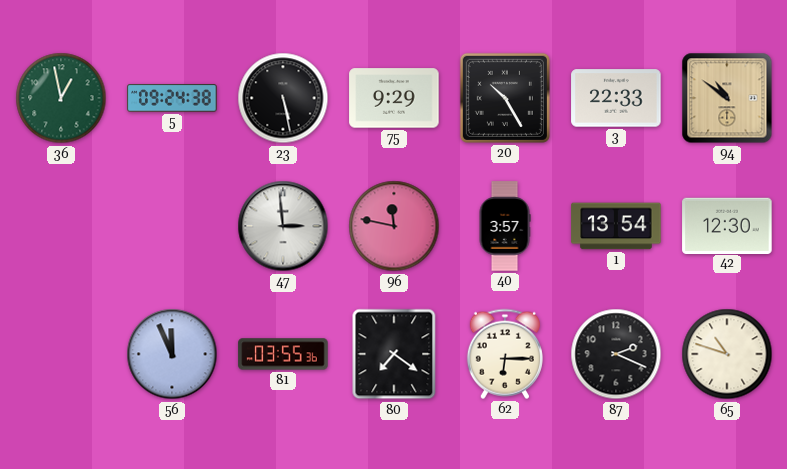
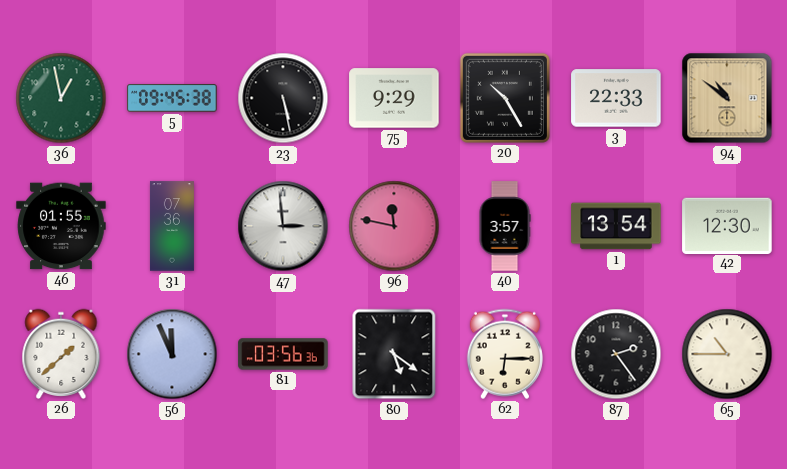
5: 09:24 -> 09:45 (172, 98)
46: none -> 01:55 (61, 226)
31: none -> 07:36 (172, 226)
26: none -> 1:38 (61, 354)
81: 03:55 -> 03:56 (283, 354)
80: 7:21 -> 5:21 (394, 354)
87: 2:19 -> 2:24 (616, 354)
65: 10:48 -> 10:45 (727, 354)
